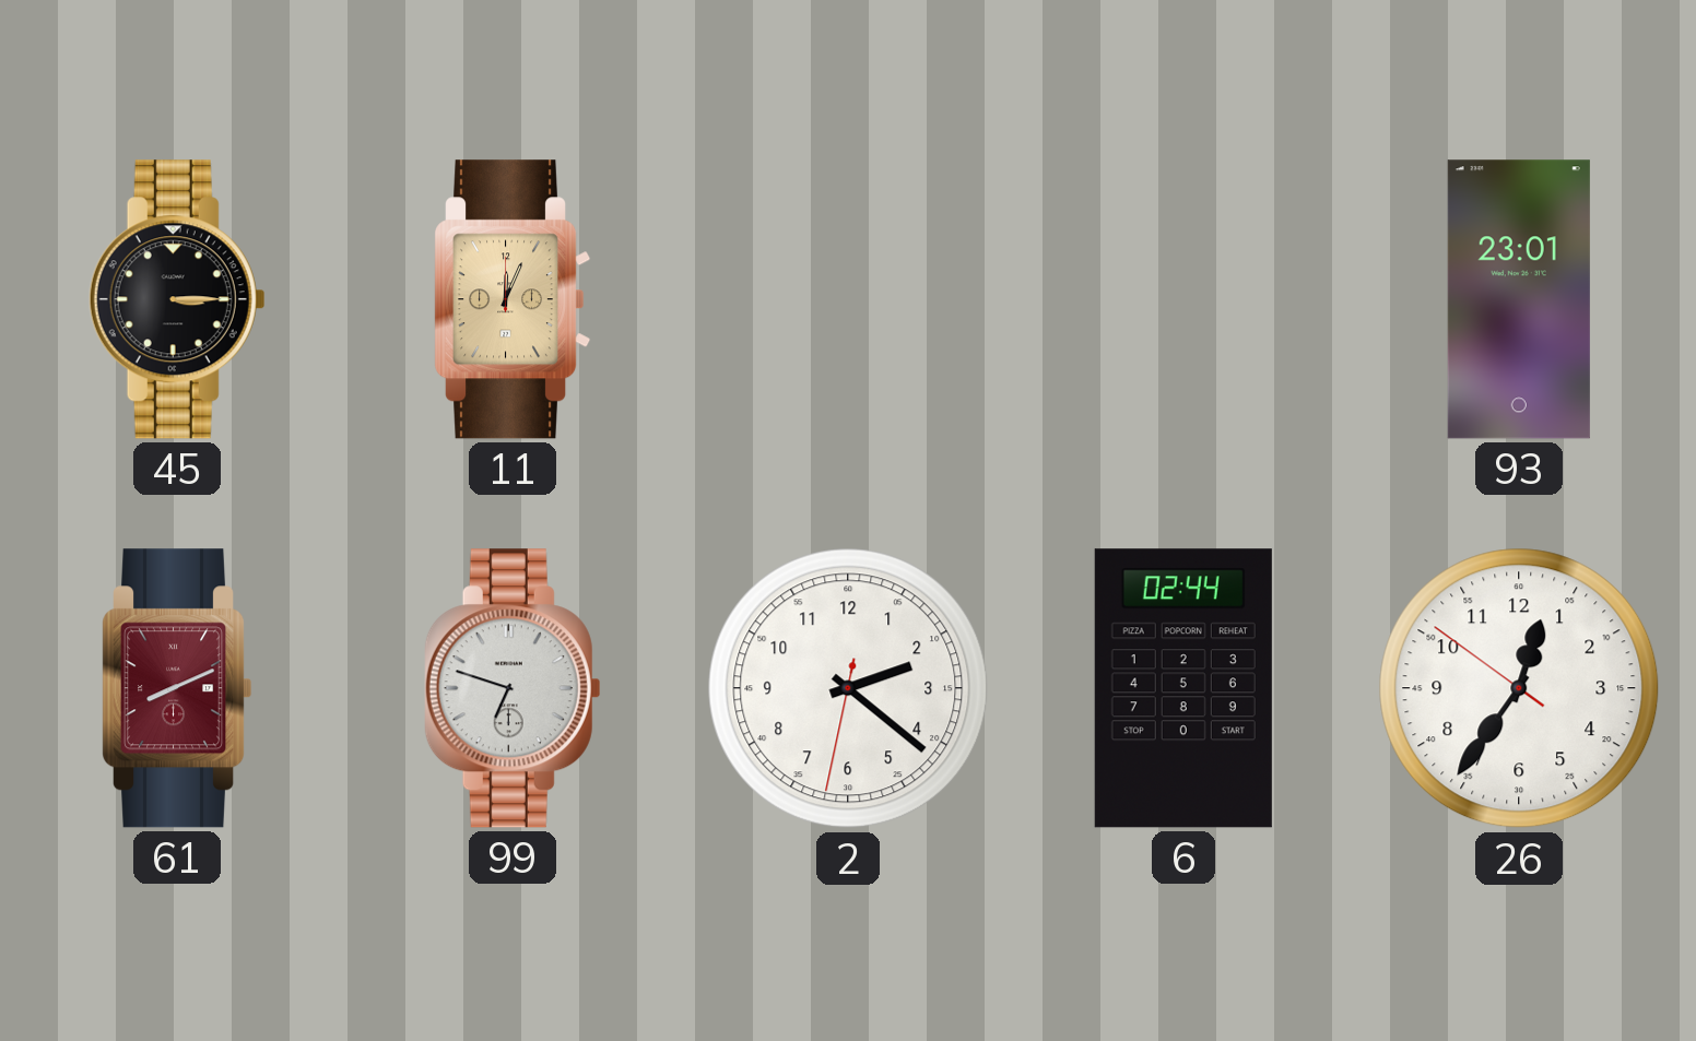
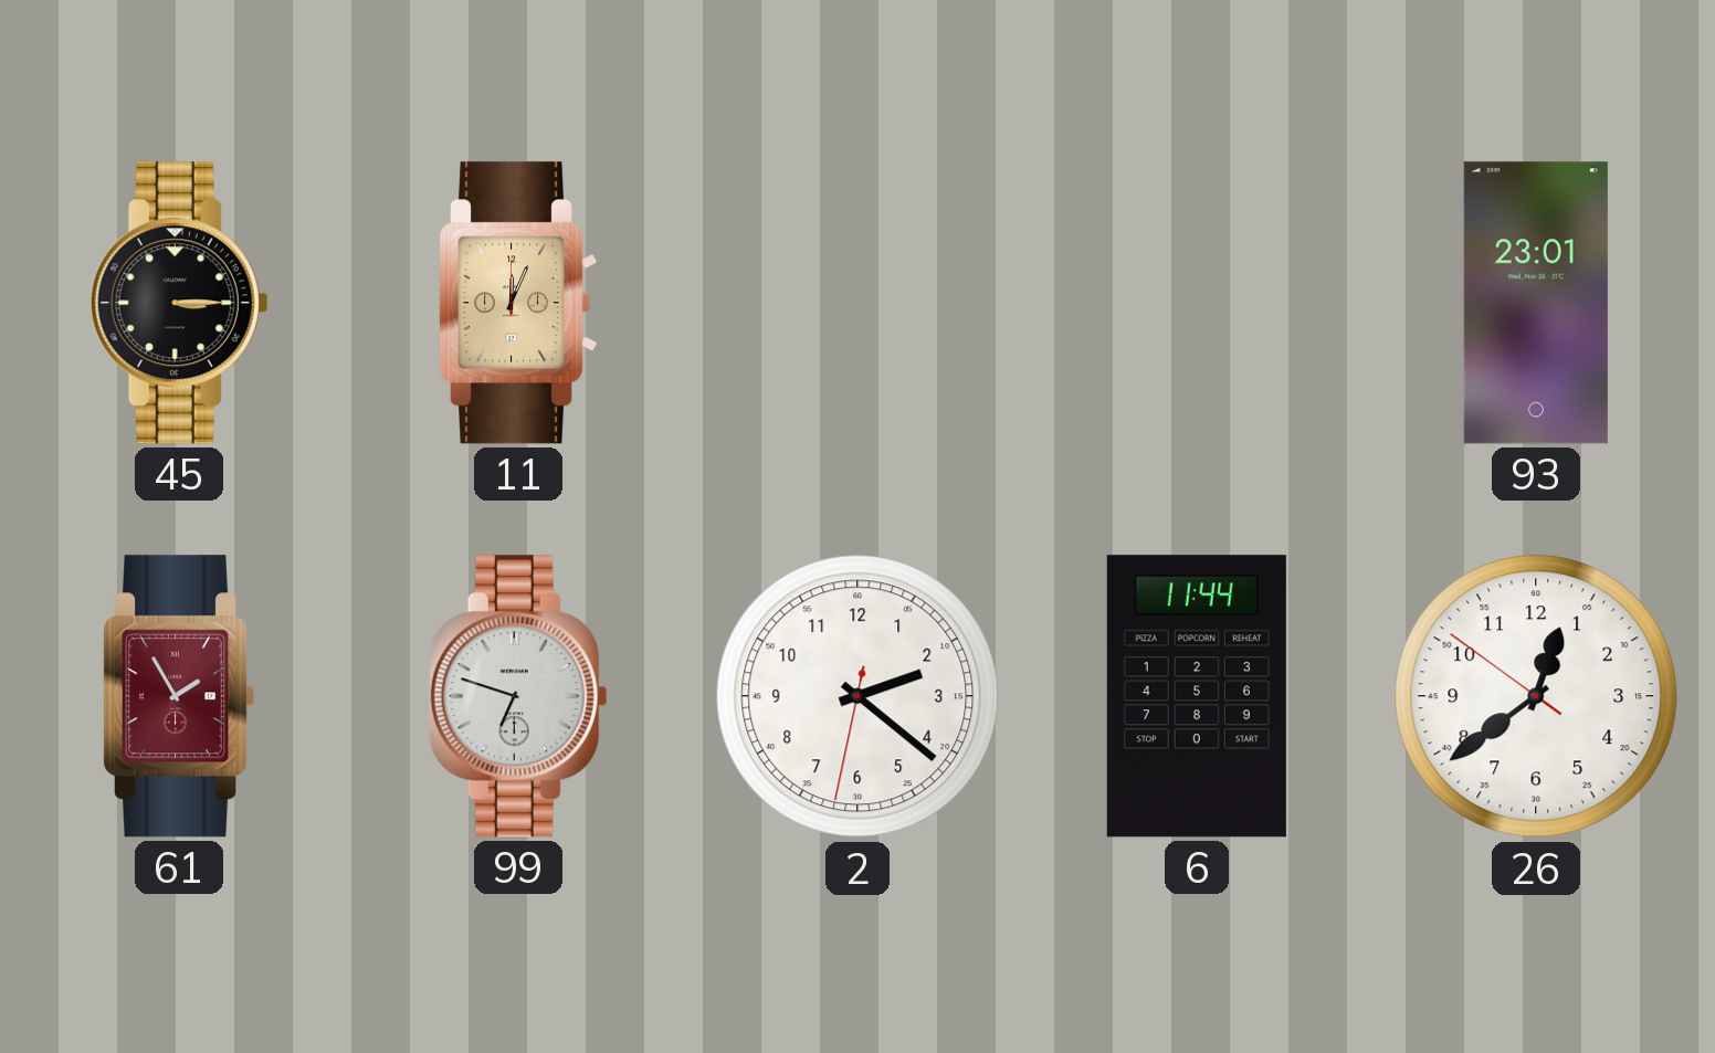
61: 8:11 -> 1:55 (180, 696)
6: 02:44 -> 11:44 (1197, 696)
26: 12:35 -> 12:38 (1536, 696)
